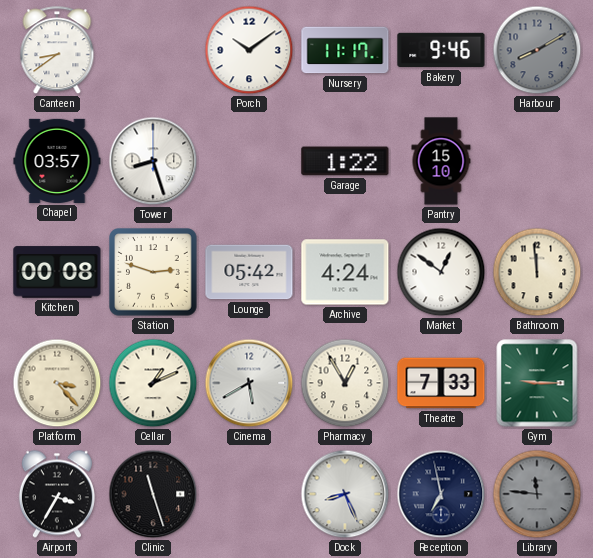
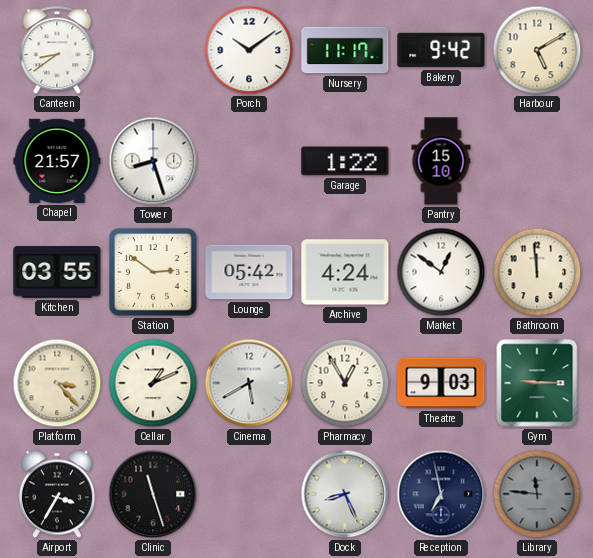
Bakery: 9:46 -> 9:42 (441, 50)
Harbour: 8:10 -> 5:10 (537, 50)
Harbour dial: grey -> cream (537, 50)
Chapel: 03:57 -> 21:57 (57, 161)
Kitchen: 00:08 -> 03:55 (57, 272)
Station: 2:48 -> 2:51 (153, 272)
Theatre: 7:33 -> 9:03 (441, 383)
